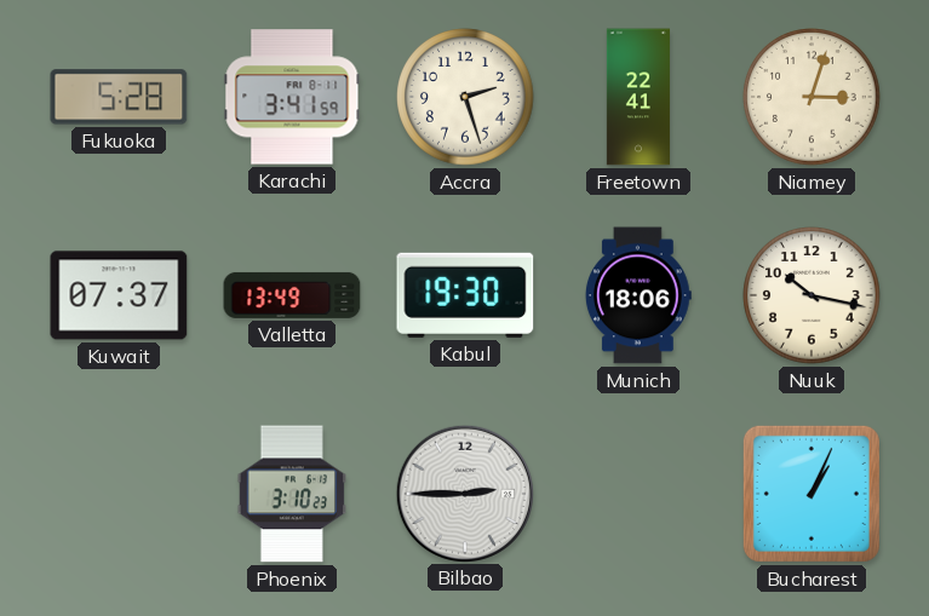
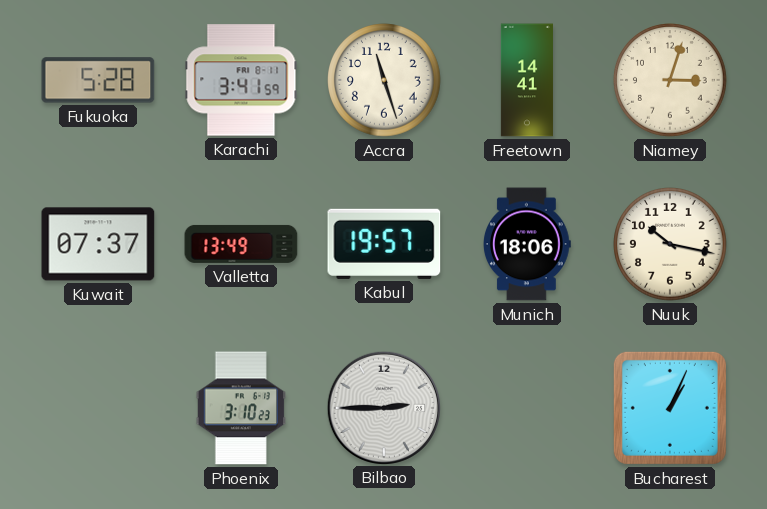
Accra: 2:27 -> 11:27 (384, 80)
Freetown: 22:41 -> 14:41 (527, 80)
Kabul: 19:30 -> 19:57 (384, 244)
